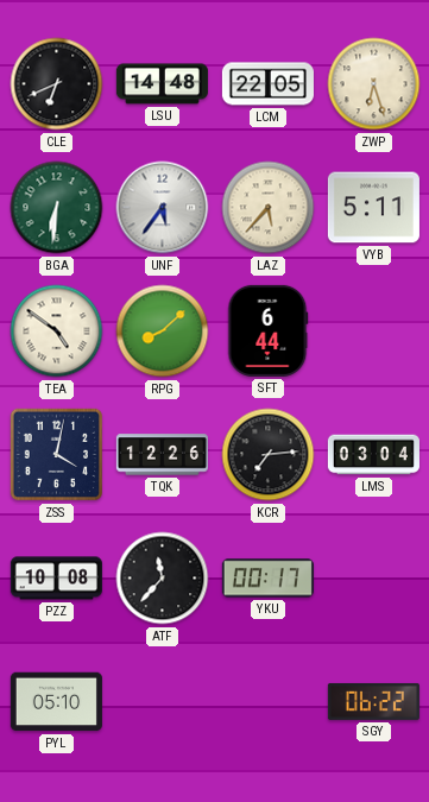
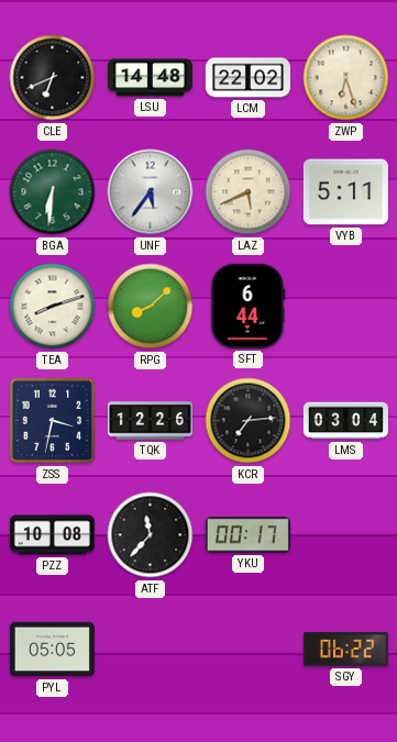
LCM: 22:05 -> 22:02 (247, 78)
LAZ: 5:37 -> 5:41 (249, 192)
TEA: 4:51 -> 8:12 (53, 307)
ZSS: 4:02 -> 3:32 (53, 421)
PYL: 05:10 -> 05:05 (52, 650)
